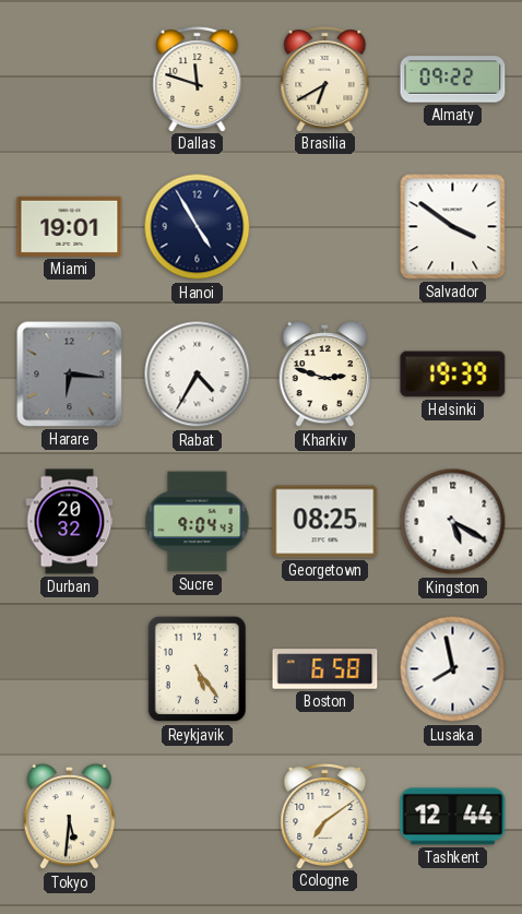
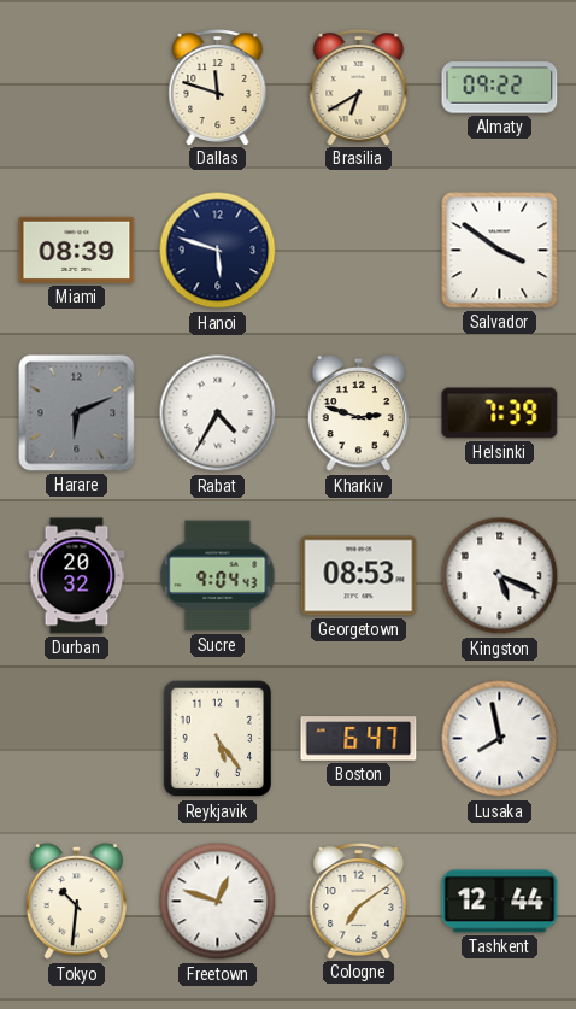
Miami: 19:01 -> 08:39 (77, 250)
Hanoi: 4:55 -> 5:48 (218, 251)
Harare: 6:16 -> 6:11 (77, 413)
Helsinki: 19:39 -> 7:39 (500, 413)
Georgetown: 08:25 -> 08:53 (359, 576)
Kingston: 5:20 -> 5:19 (500, 576)
Boston: 6:58 -> 6:47 (359, 739)
Tokyo: 5:31 -> 10:31 (77, 902)
Freetown: none -> 12:48 (218, 902)
